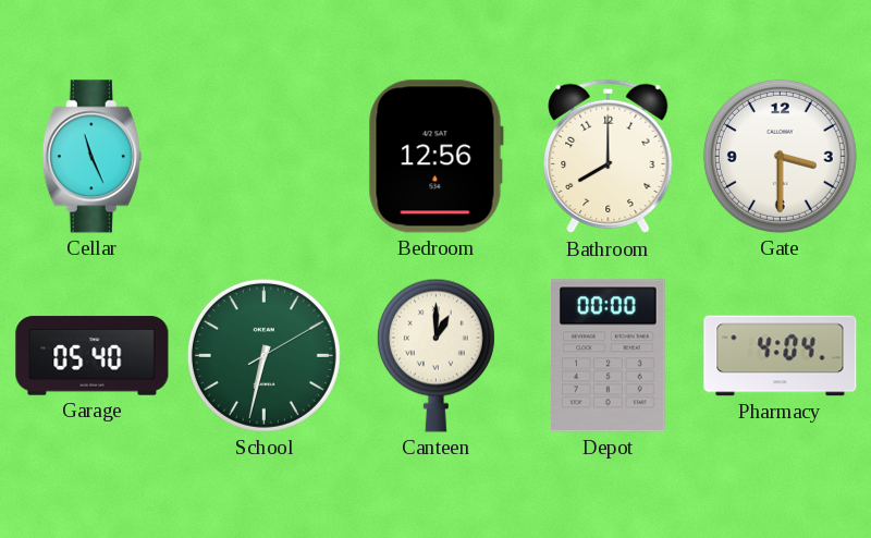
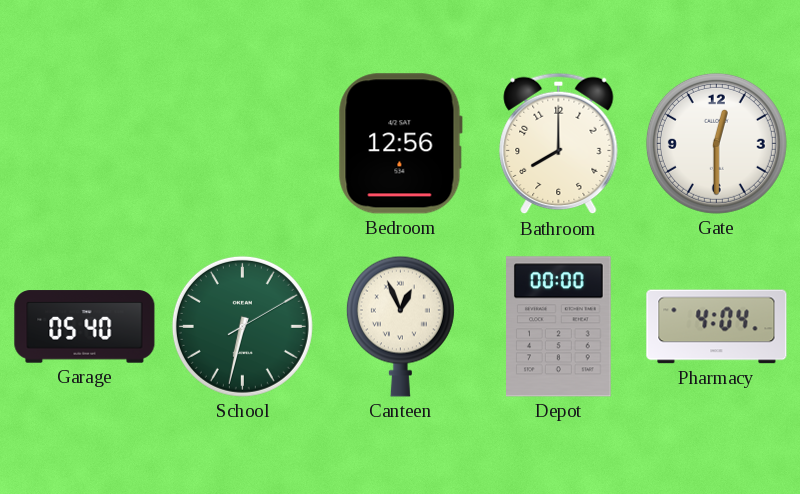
Cellar: 11:26 -> none (91, 157)
Gate: 3:30 -> 12:30 (716, 143)
Canteen: 1:00 -> 12:56 (400, 326)
